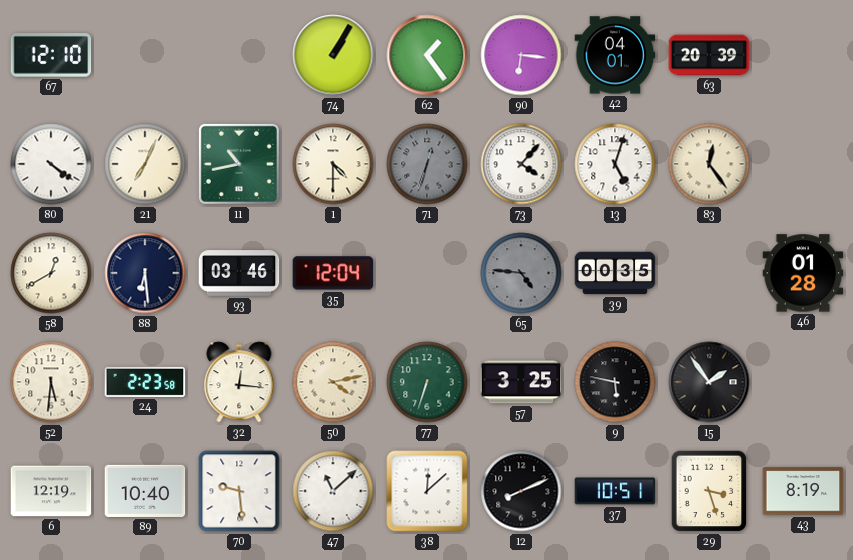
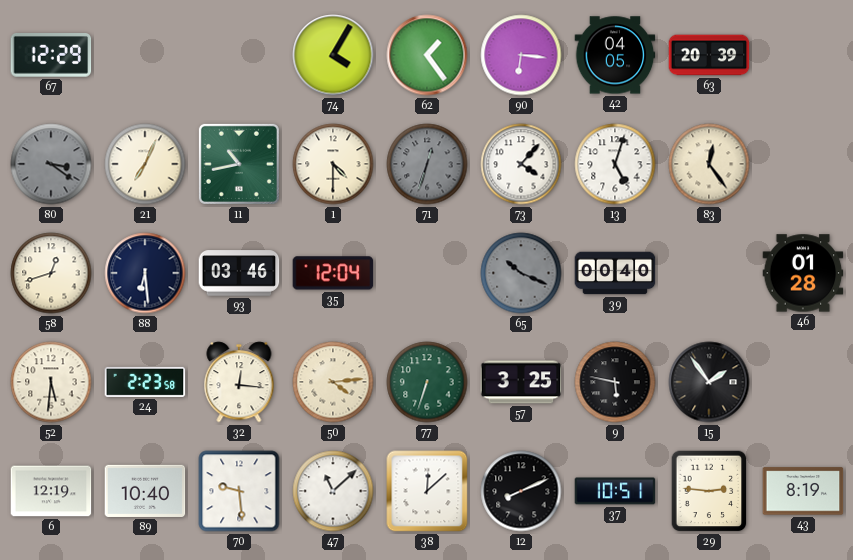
67: 12:10 -> 12:29 (51, 56)
74: 1:05 -> 4:05 (333, 55)
42: 04:01 -> 04:05 (615, 55)
80: 4:21 -> 3:21 (51, 164)
80 dial: white -> grey (51, 164)
58: 12:40 -> 12:42 (51, 273)
65: 4:46 -> 10:19 (521, 273)
39: 00:35 -> 00:40 (615, 273)
50: 4:13 -> 4:14 (333, 382)
29: 3:27 -> 2:46 (709, 491)
